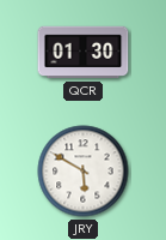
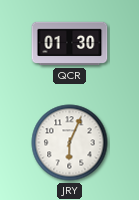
JRY: 5:50 -> 6:04 (70, 143)
